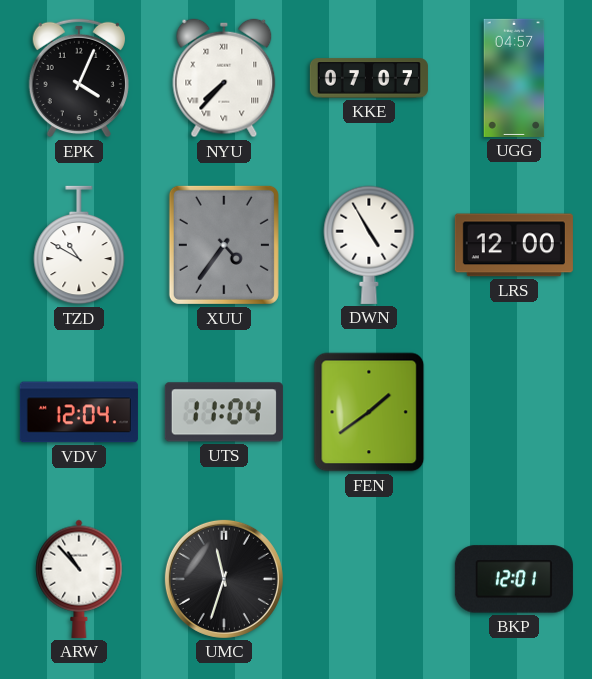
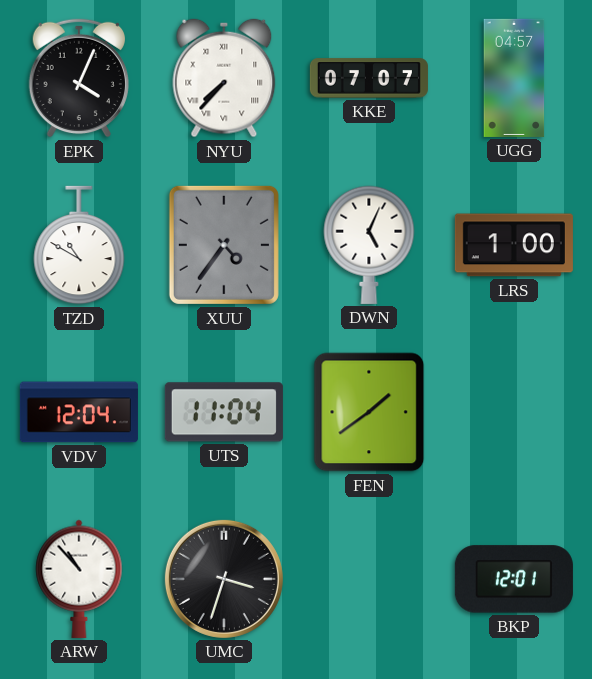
DWN: 4:55 -> 5:04 (369, 245)
LRS: 12:00 -> 1:00 (514, 245)
UMC: 11:33 -> 3:33 (224, 579)
